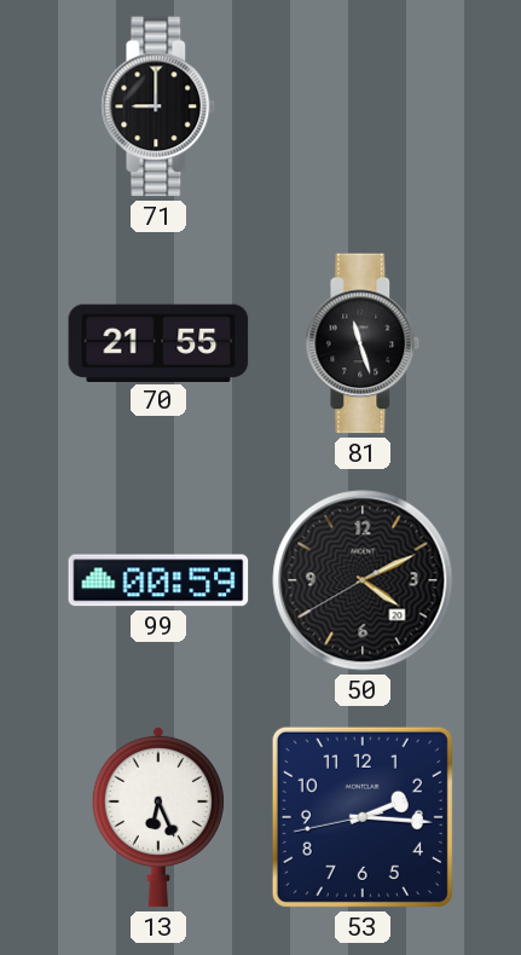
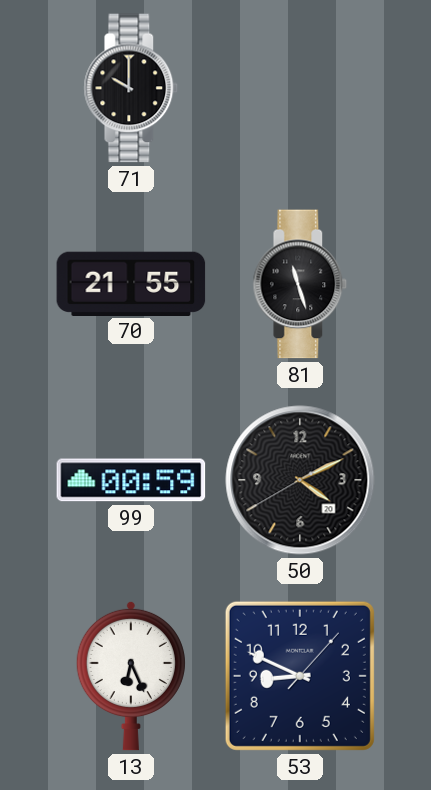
71: 9:00 -> 10:00 (131, 88)
53: 2:15 -> 8:49 (300, 676)
